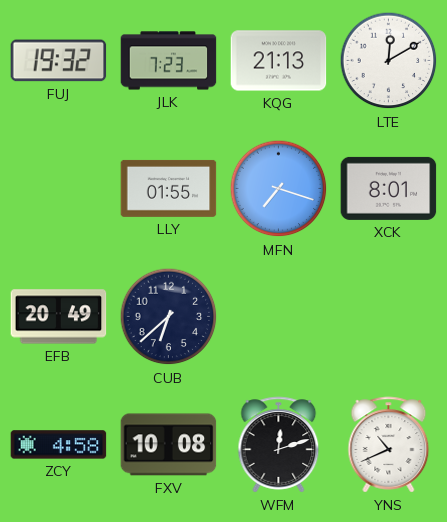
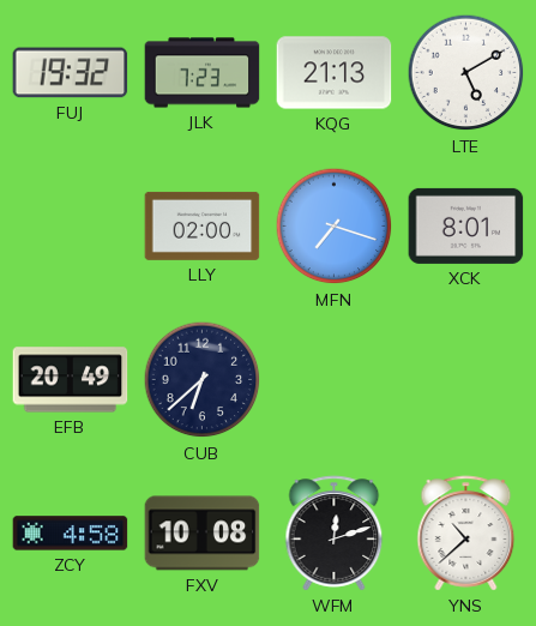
LTE: 12:10 -> 5:10 (466, 73)
LLY: 01:55 -> 02:00 (203, 225)
YNS: 10:41 -> 10:38 (466, 534)
